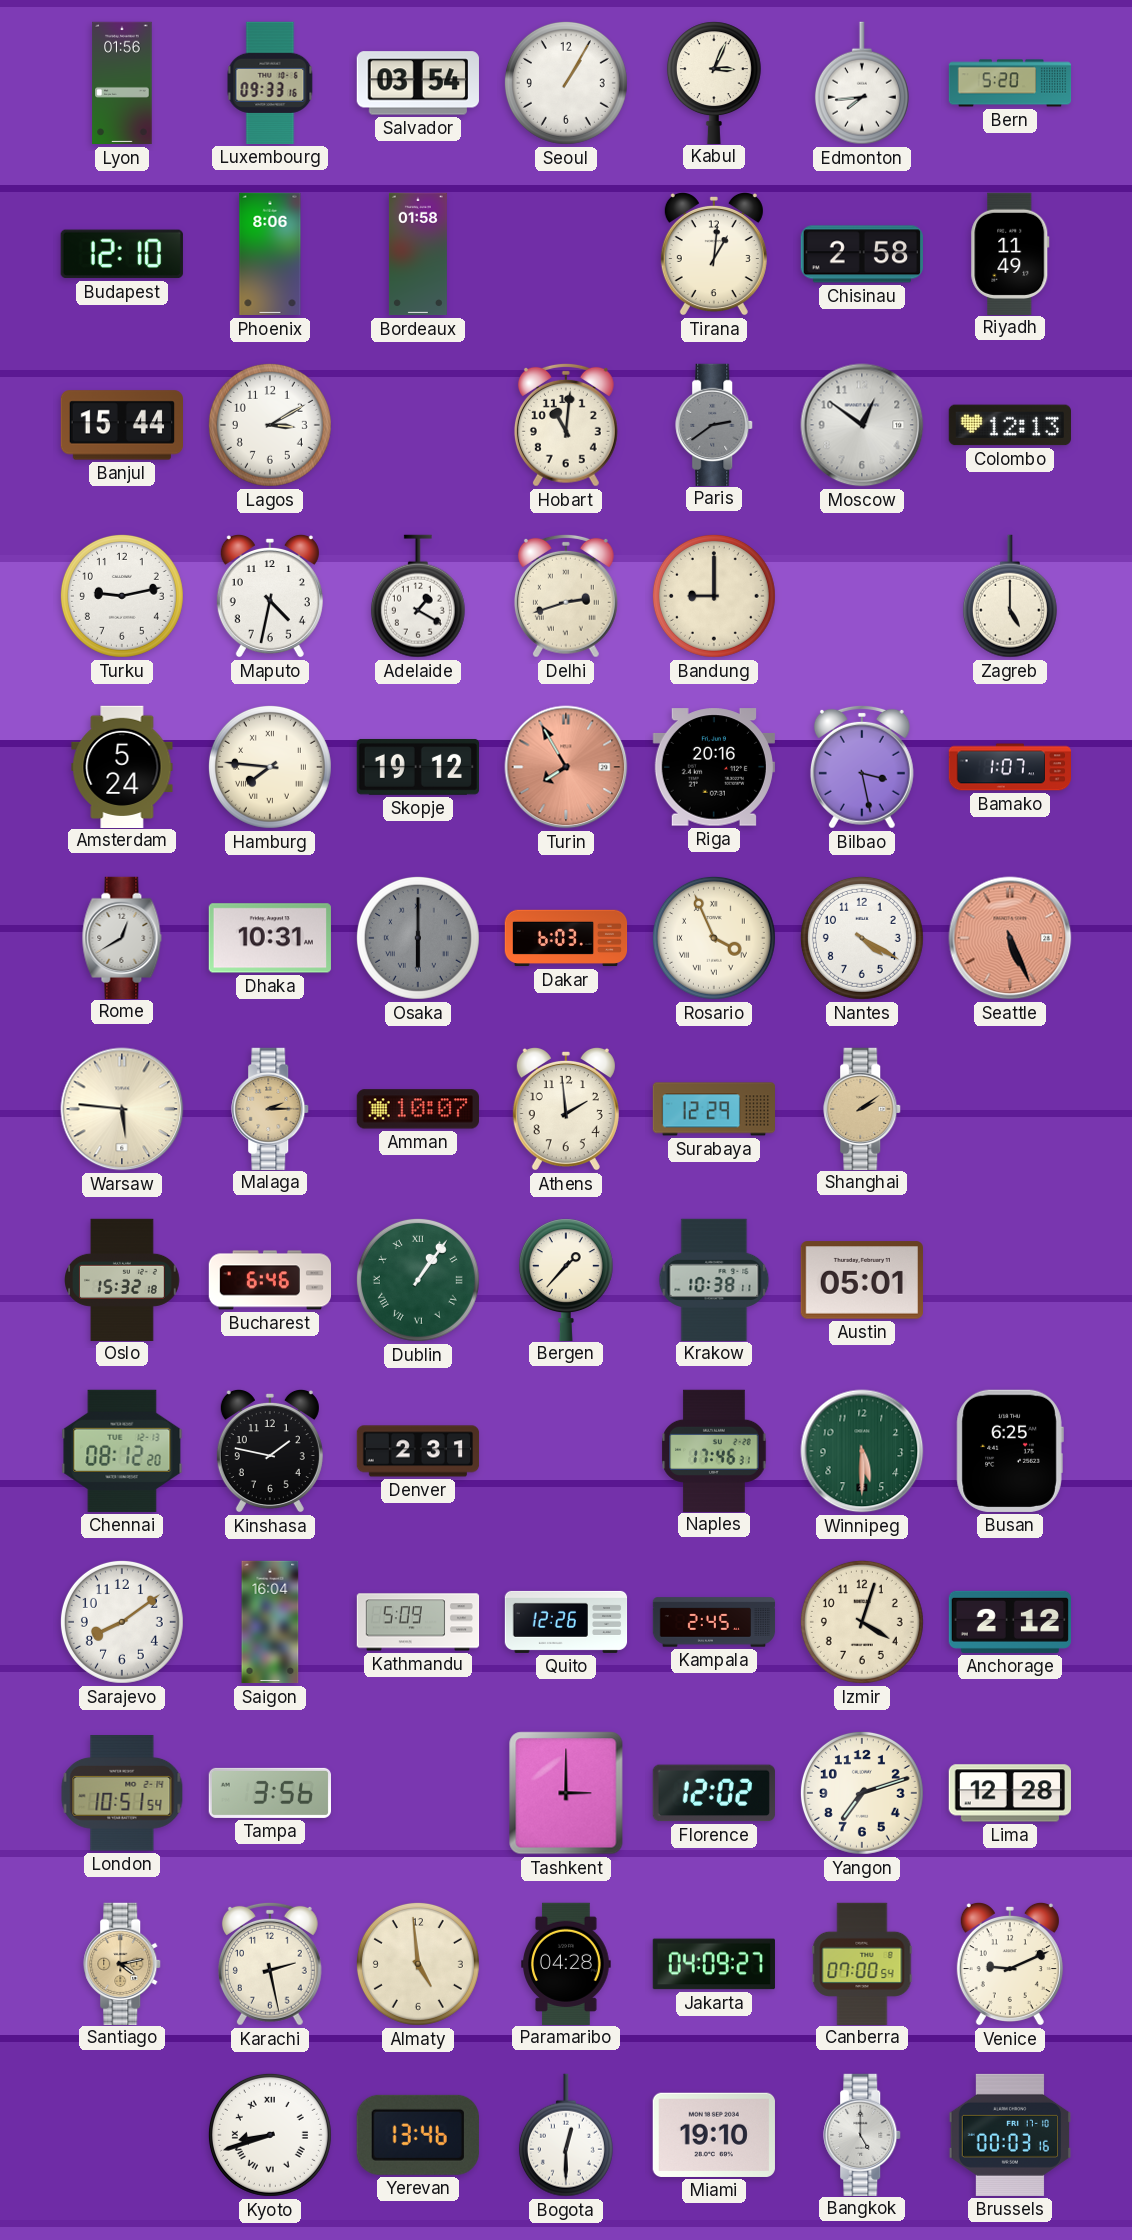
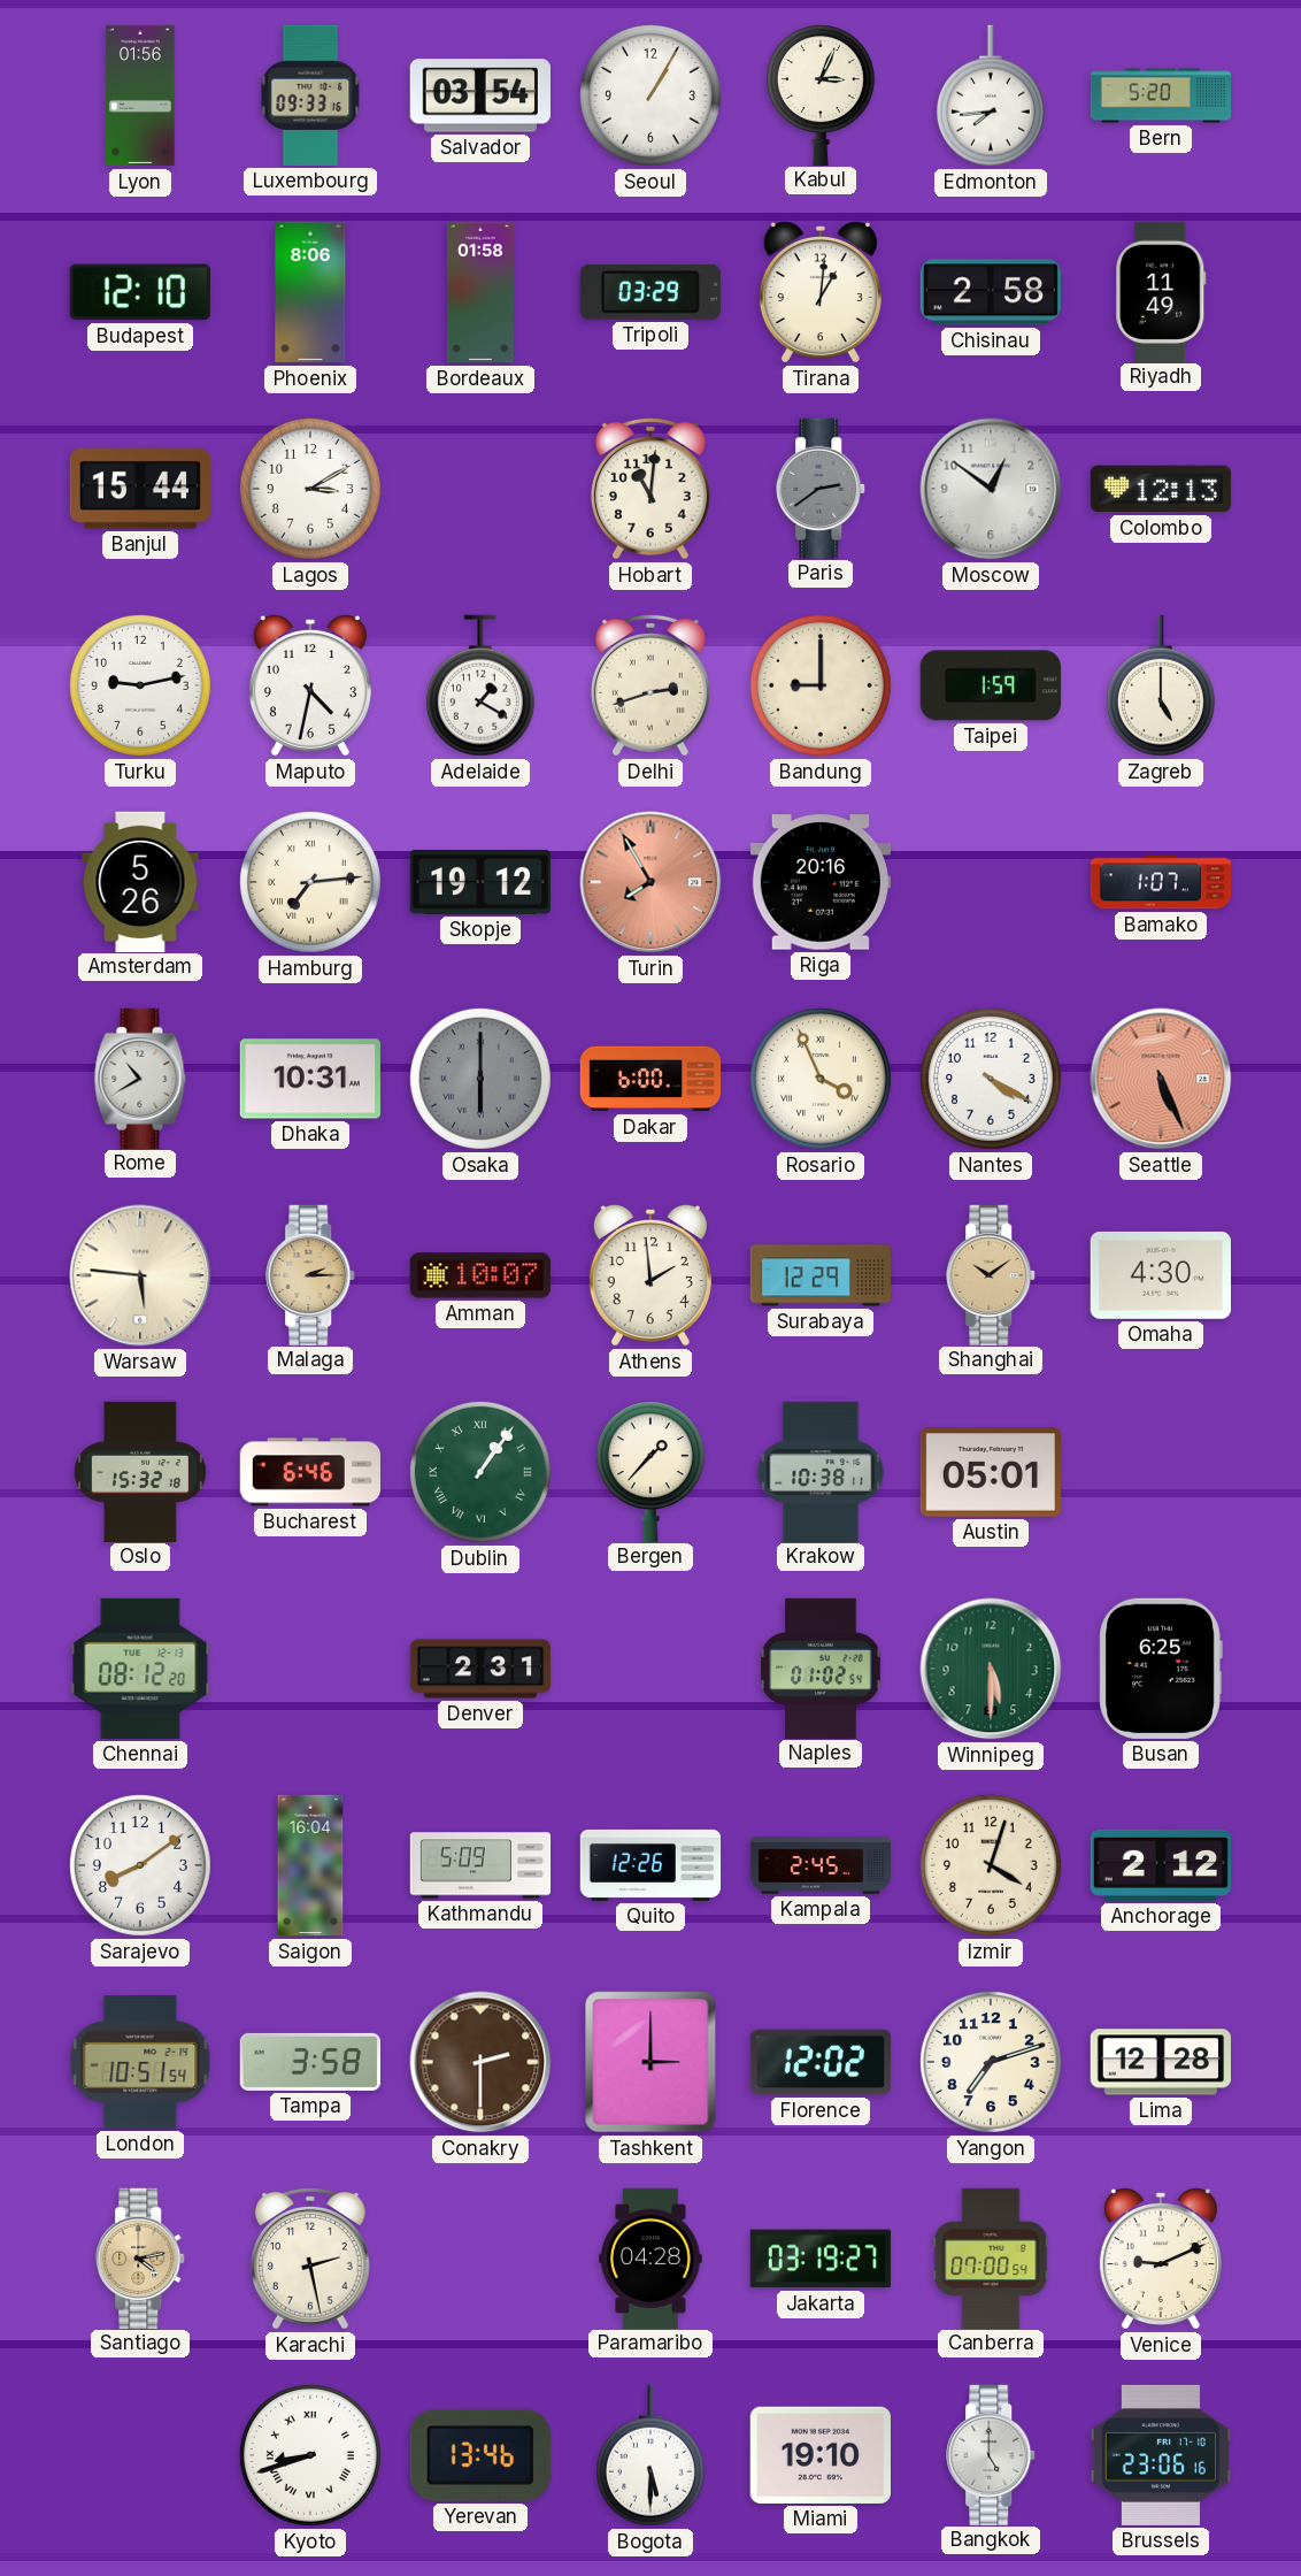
Tripoli: none -> 03:29 (650, 292)
Taipei: none -> 1:59 (991, 685)
Amsterdam: 5:24 -> 5:26 (140, 881)
Hamburg: 7:46 -> 7:14 (310, 882)
Bilbao: 3:28 -> none (862, 767)
Rome: 12:40 -> 10:40 (140, 1078)
Dakar: 6:03 -> 6:00 (650, 1079)
Shanghai: 2:09 -> 10:09 (992, 1274)
Omaha: none -> 4:30 (1161, 1275)
Kinshasa: 1:47 -> none (270, 1451)
Naples: 17:46 -> 01:02 (821, 1667)
Tampa: 3:56 -> 3:58 (309, 2062)
Conakry: none -> 2:30 (480, 2062)
Almaty: 4:59 -> none (418, 1964)
Jakarta: 04:09 -> 03:19 (821, 2259)
Bogota: 12:30 -> 5:30 (650, 2455)
Brussels: 00:03 -> 23:06 (1160, 2455)
